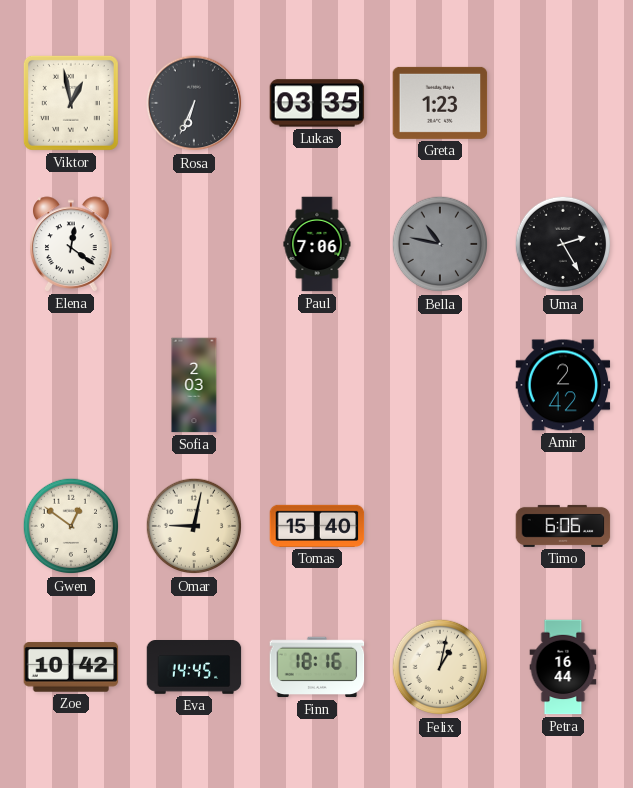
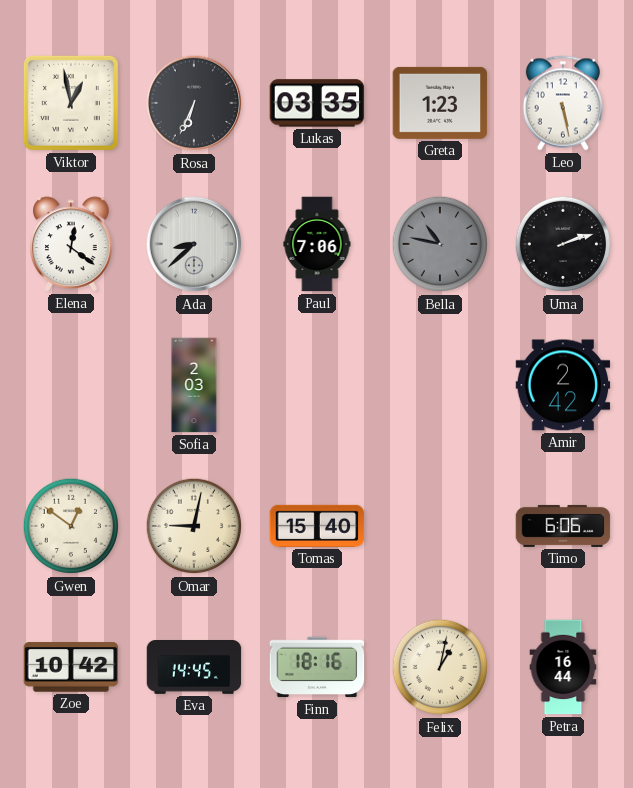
Leo: none -> 5:28 (563, 103)
Ada: none -> 8:38 (194, 244)
Uma: 2:25 -> 2:12 (563, 244)
